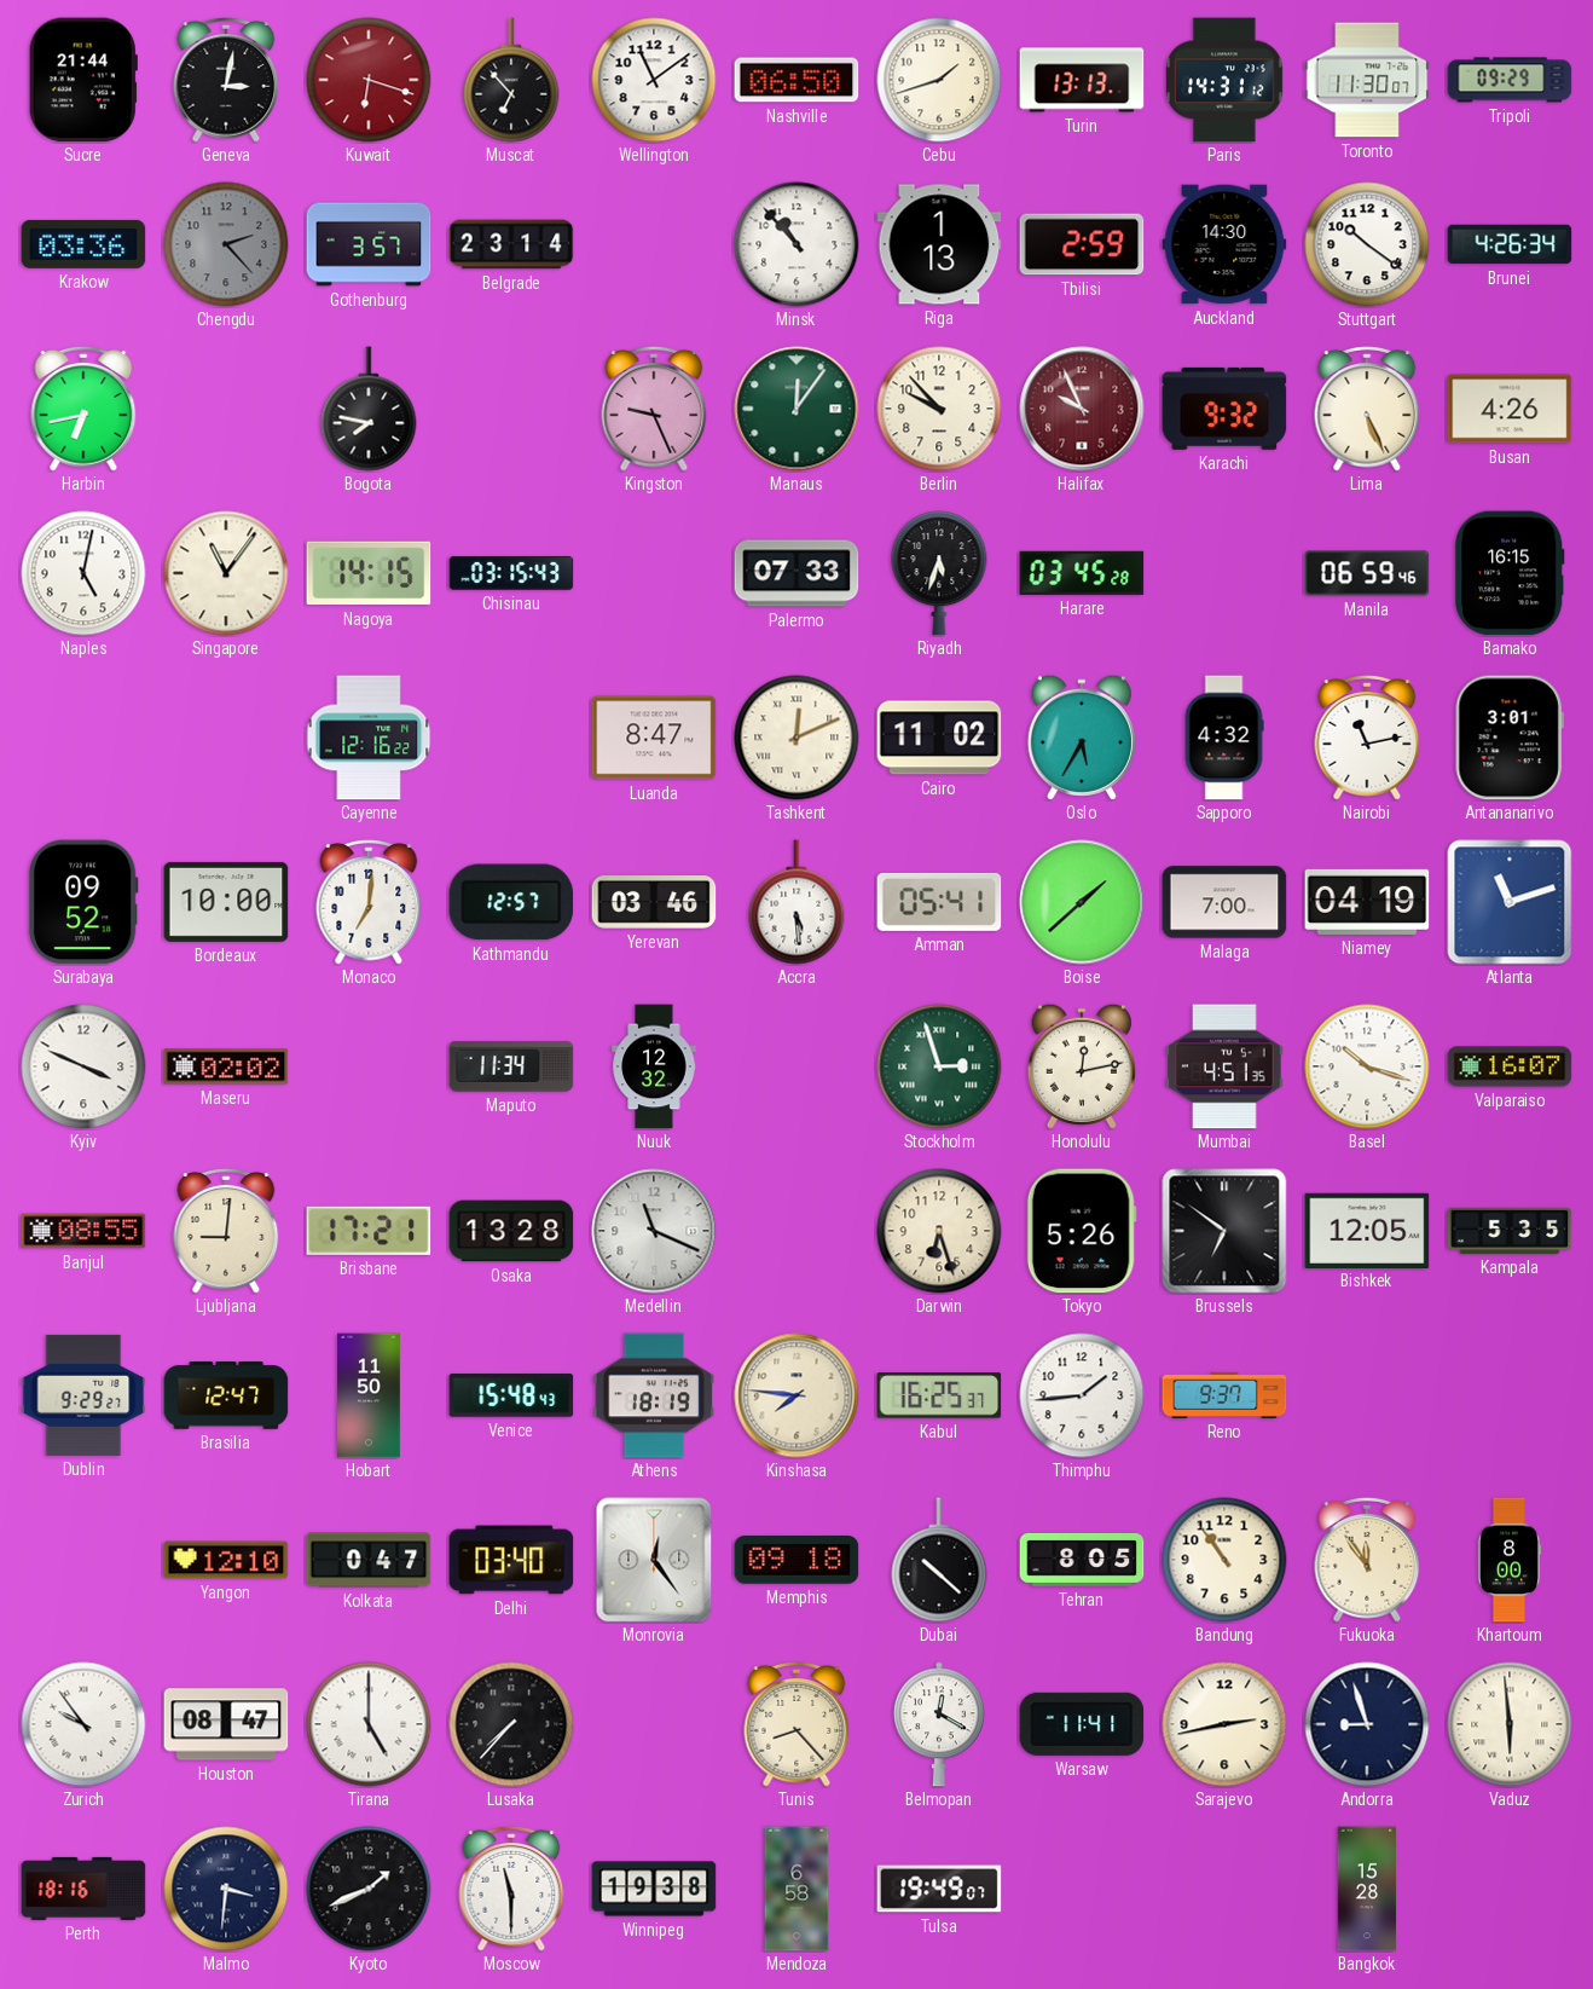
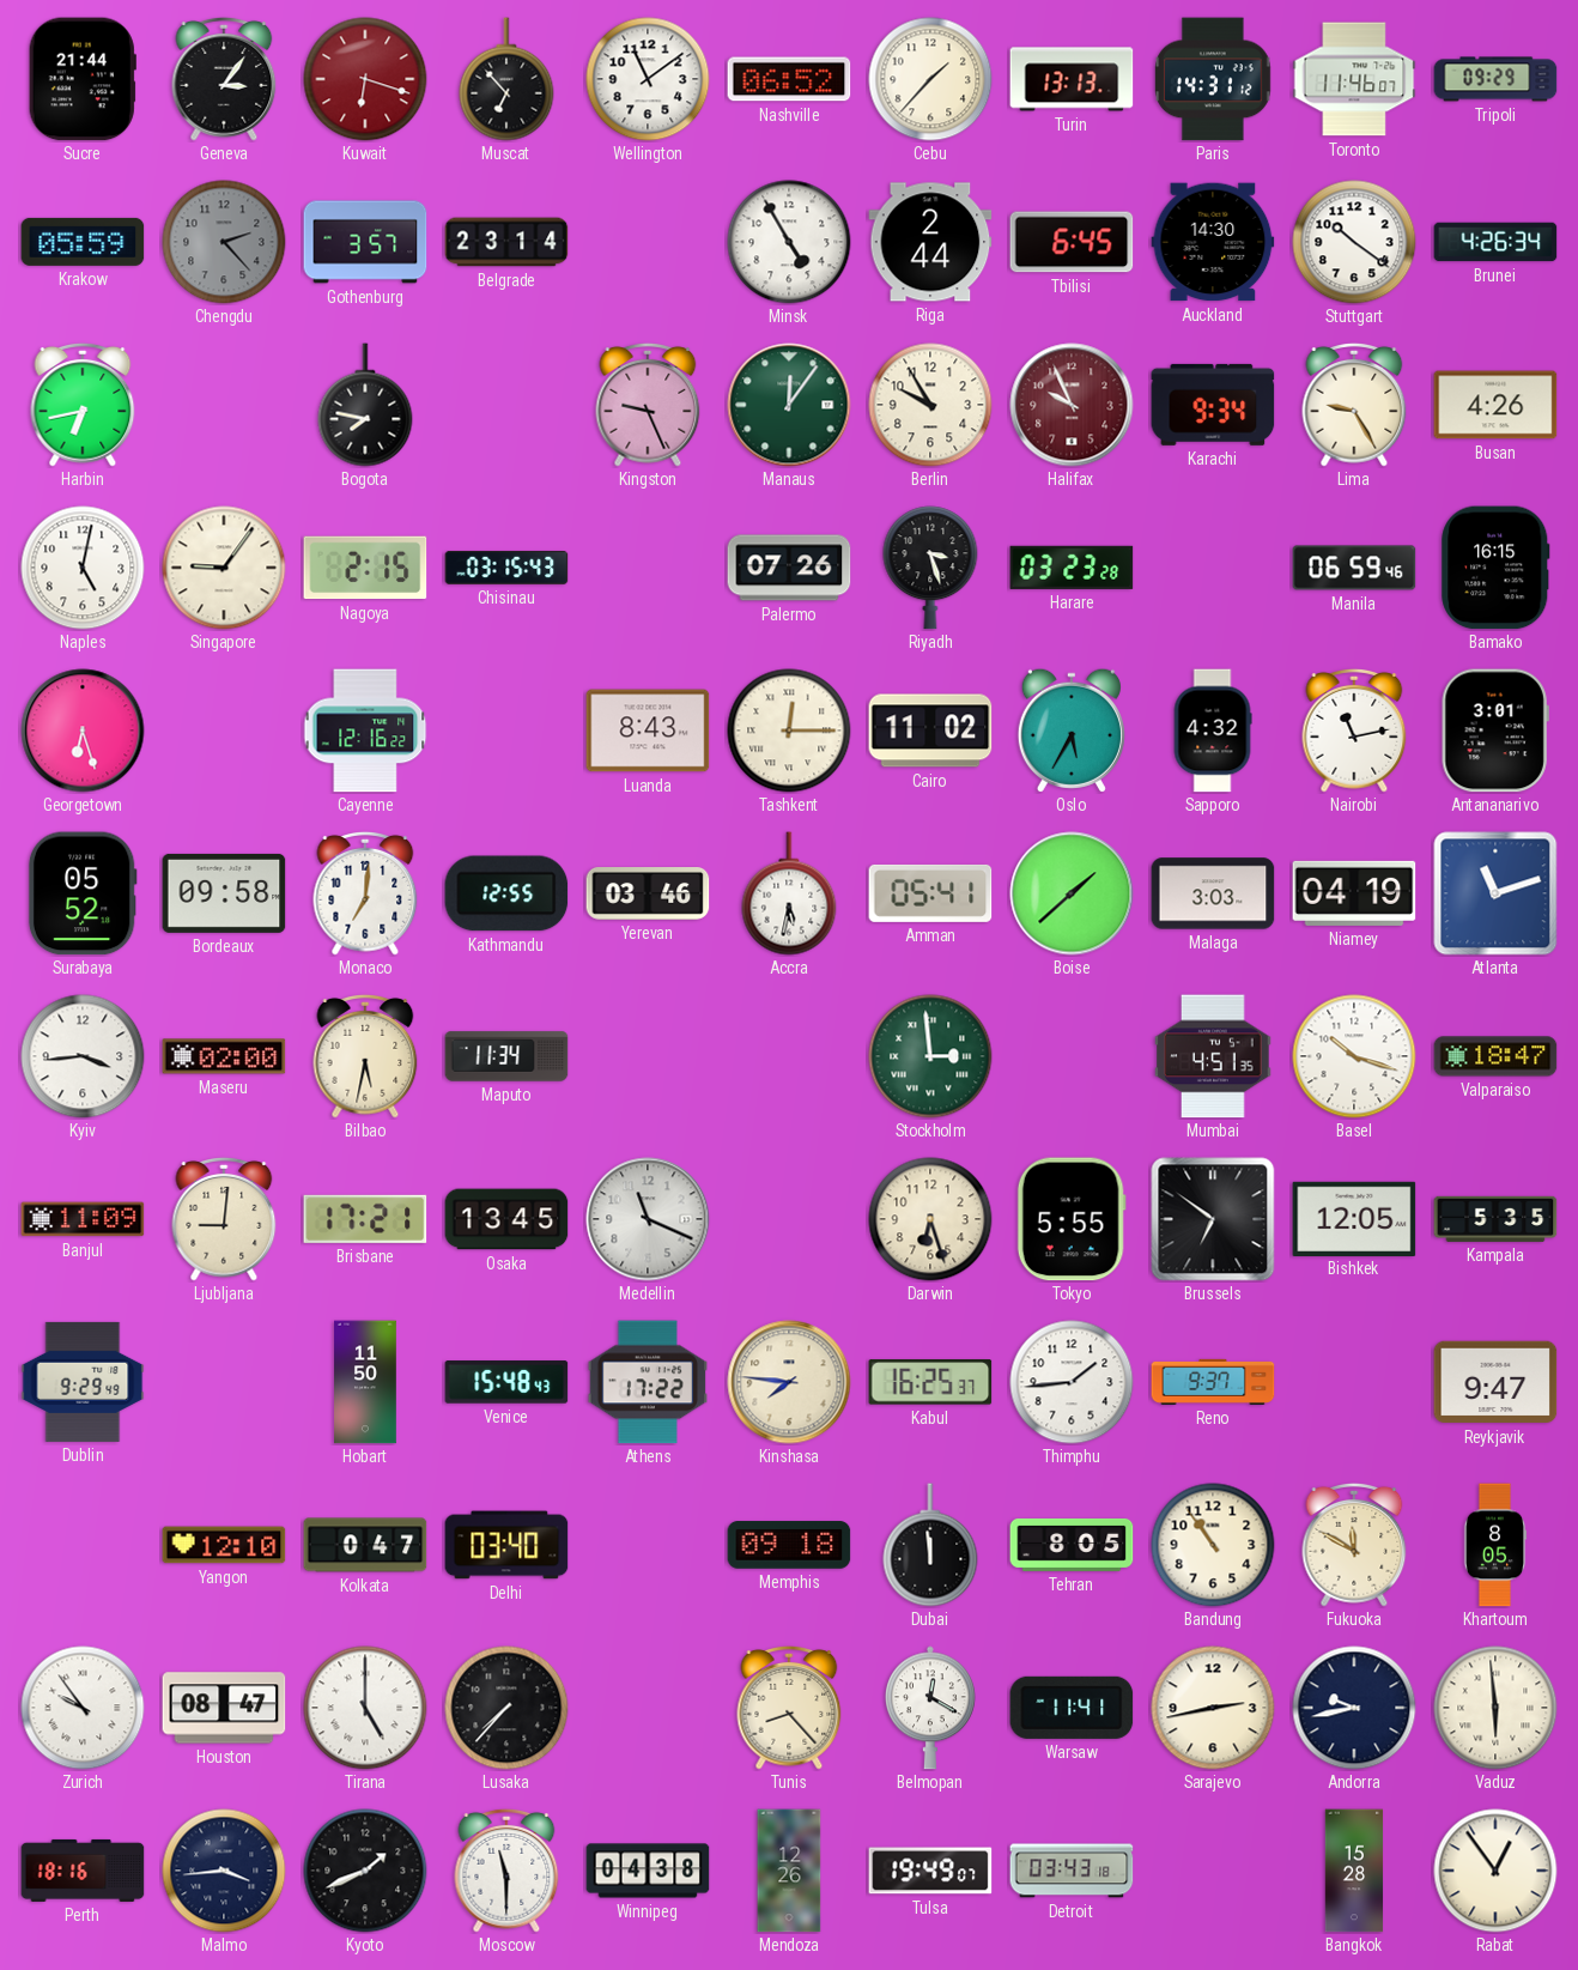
Geneva: 3:02 -> 3:06 (224, 80)
Nashville: 06:50 -> 06:52 (789, 79)
Cebu: 1:42 -> 1:37 (930, 79)
Toronto: 11:30 -> 11:46 (1354, 79)
Krakow: 03:36 -> 05:59 (83, 242)
Minsk: 10:53 -> 4:55 (789, 242)
Riga: 1:13 -> 2:44 (930, 242)
Tbilisi: 2:59 -> 6:45 (1072, 242)
Berlin: 9:53 -> 9:55 (930, 405)
Karachi: 9:32 -> 9:34 (1213, 405)
Lima: 5:26 -> 9:25 (1354, 406)
Singapore: 11:06 -> 9:06 (224, 568)
Nagoya: 14:15 -> 2:15 (365, 568)
Palermo: 07:33 -> 07:26 (789, 568)
Riyadh: 5:33 -> 3:27 (930, 568)
Harare: 03:45 -> 03:23 (1072, 568)
Georgetown: none -> 6:27 (83, 731)
Luanda: 8:47 -> 8:43 (648, 731)
Tashkent: 12:11 -> 12:15 (789, 731)
Surabaya: 09:52 -> 05:52 (83, 893)
Bordeaux: 10:00 -> 09:58 (224, 893)
Kathmandu: 12:57 -> 12:55 (506, 893)
Accra: 5:29 -> 5:32 (789, 893)
Malaga: 7:00 -> 3:03 (1213, 893)
Kyiv: 3:49 -> 3:44 (83, 1056)
Maseru: 02:02 -> 02:00 (224, 1056)
Bilbao: none -> 5:32 (365, 1057)
Nuuk: 12:32 -> none (654, 1066)
Stockholm: 2:57 -> 2:59 (930, 1056)
Honolulu: 12:13 -> none (1082, 1066)
Valparaiso: 16:07 -> 18:47 (1495, 1056)
Banjul: 08:55 -> 11:09 (83, 1219)
Osaka: 13:28 -> 13:45 (506, 1219)
Tokyo: 5:26 -> 5:55 (1072, 1219)
Dublin: 9:29:27 -> 9:29:49 (83, 1382)
Brasilia: 12:47 -> none (226, 1397)
Athens: 18:19 -> 17:22 (647, 1382)
Reykjavik: none -> 9:47 (1495, 1382)
Monrovia: 12:24 -> none (654, 1560)
Dubai: 10:22 -> 11:59 (930, 1545)
Fukuoka: 11:54 -> 11:50 (1354, 1546)
Khartoum: 8:00 -> 8:05 (1495, 1545)
Andorra: 8:57 -> 9:43 (1354, 1708)
Malmo: 3:31 -> 3:44 (224, 1871)
Winnipeg: 19:38 -> 04:38 (648, 1871)
Mendoza: 6:58 -> 12:26 (789, 1871)
Detroit: none -> 03:43 (1072, 1871)
Rabat: none -> 12:54 (1495, 1871)
